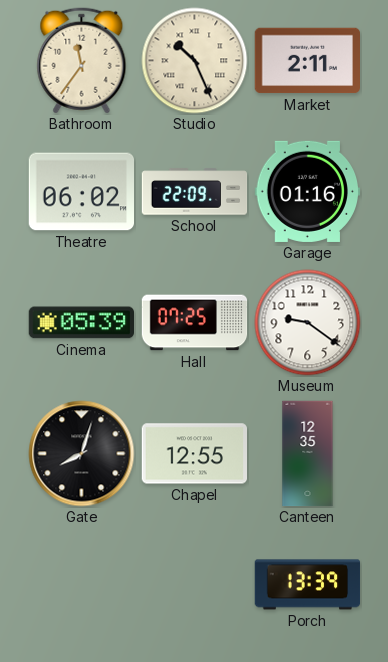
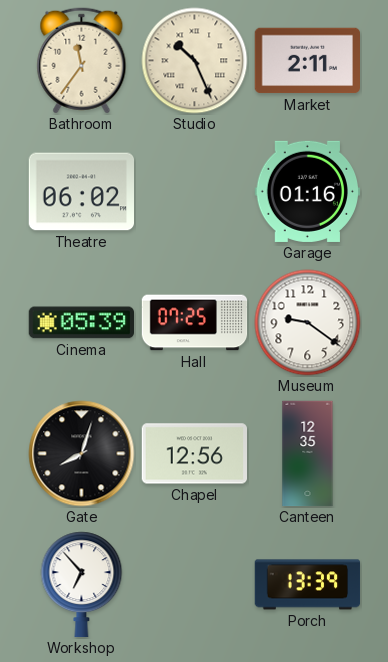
School: 22:09 -> none (195, 192)
Chapel: 12:55 -> 12:56 (195, 454)
Workshop: none -> 6:53 (82, 585)
